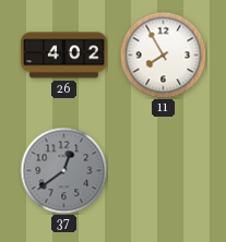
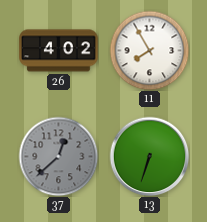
37: 12:39 -> 12:38 (58, 156)
13: none -> 6:33 (149, 156)
